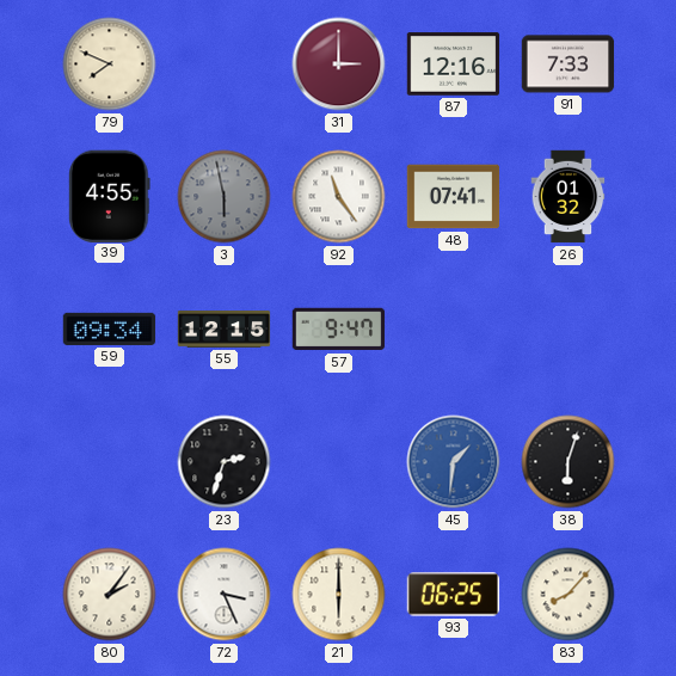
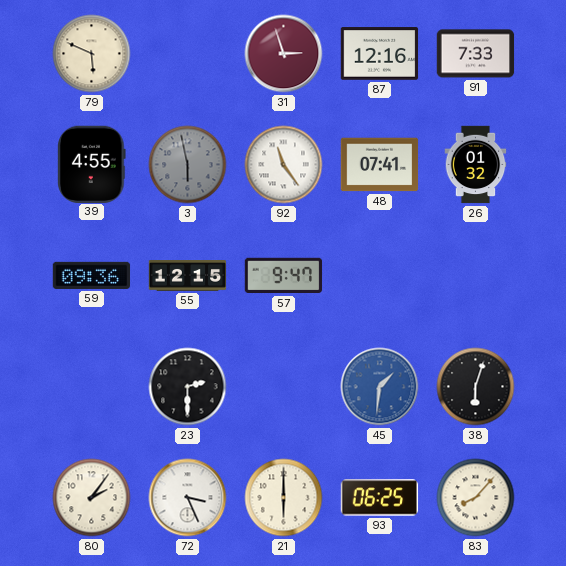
79: 7:49 -> 5:49 (92, 54)
31: 3:00 -> 2:57 (284, 54)
59: 09:34 -> 09:36 (92, 275)
23: 2:33 -> 2:30 (188, 387)
